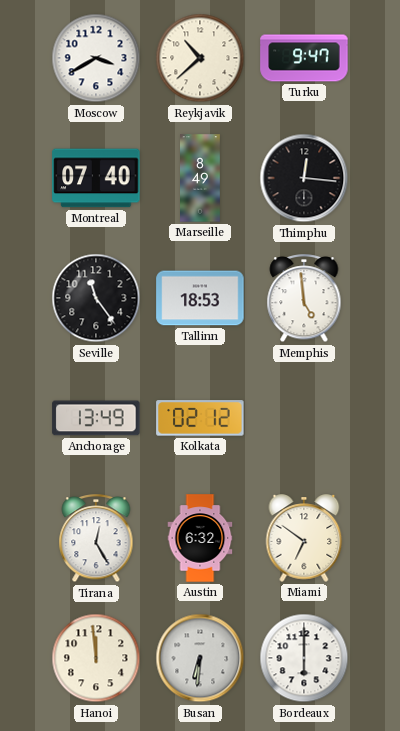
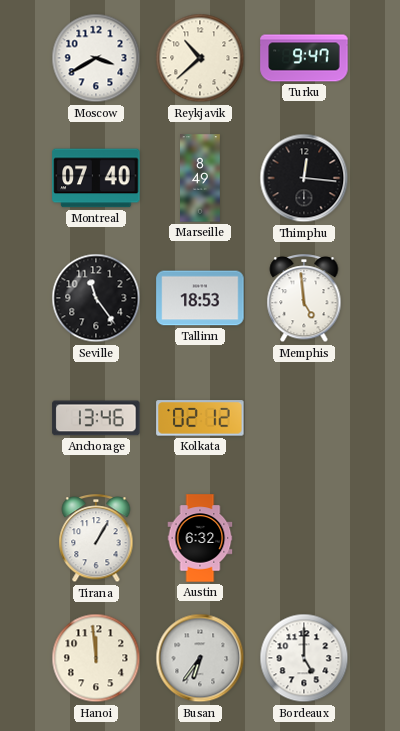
Anchorage: 13:49 -> 13:46 (96, 418)
Tirana: 12:25 -> 1:05 (96, 539)
Miami: 6:51 -> none (304, 538)
Busan: 6:31 -> 6:36 (200, 658)
Bordeaux: 6:00 -> 5:00 (304, 658)
